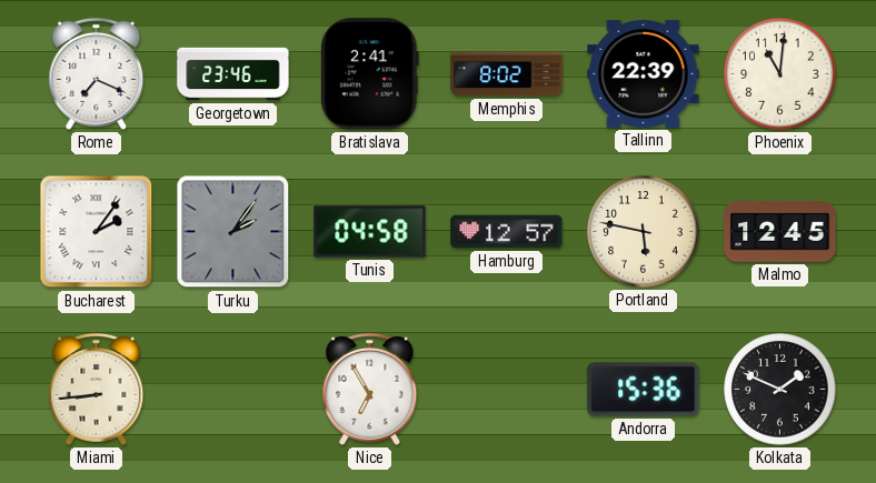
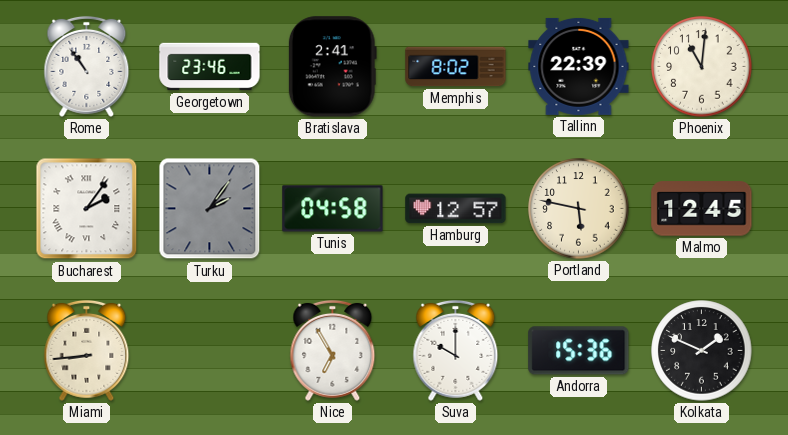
Rome: 7:19 -> 10:54 (87, 66)
Suva: none -> 10:00 (456, 350)
